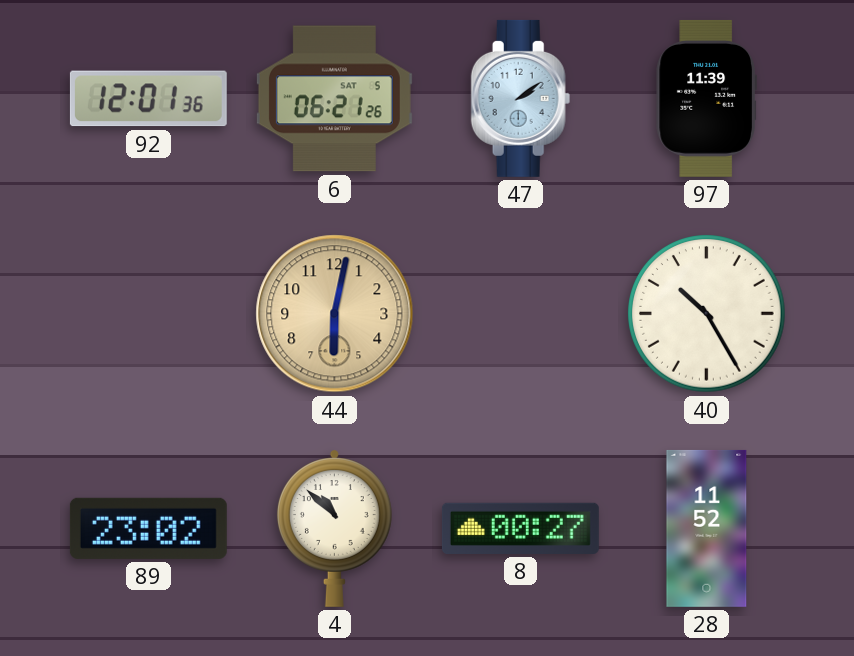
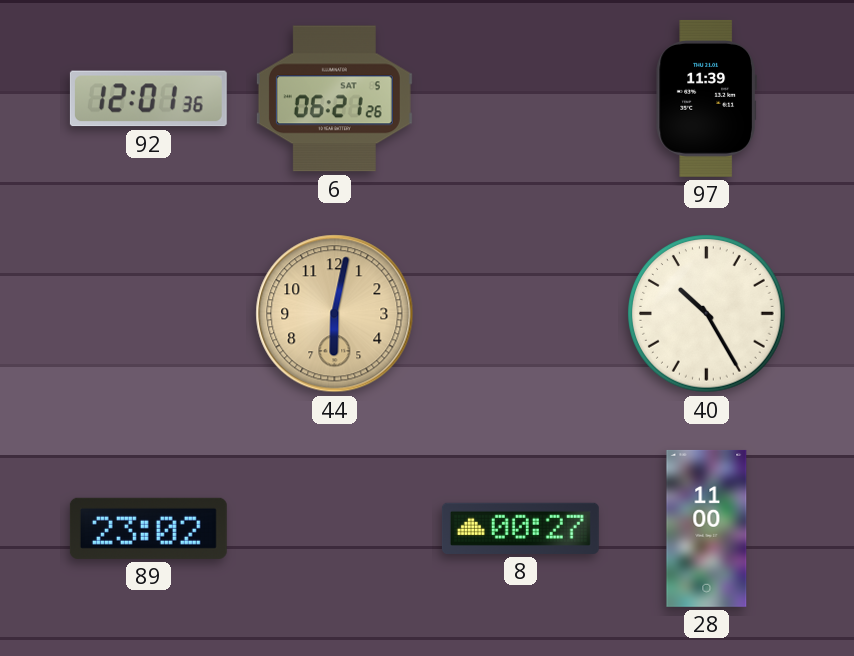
47: 2:09 -> none (521, 98)
4: 10:52 -> none (334, 528)
28: 11:52 -> 11:00 (707, 528)
